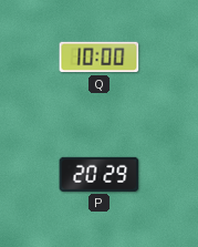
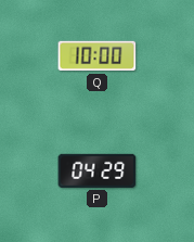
P: 20:29 -> 04:29 (98, 170)
